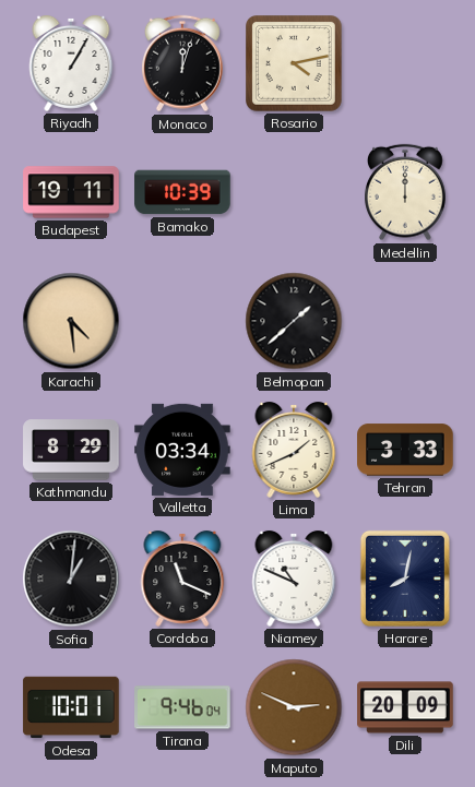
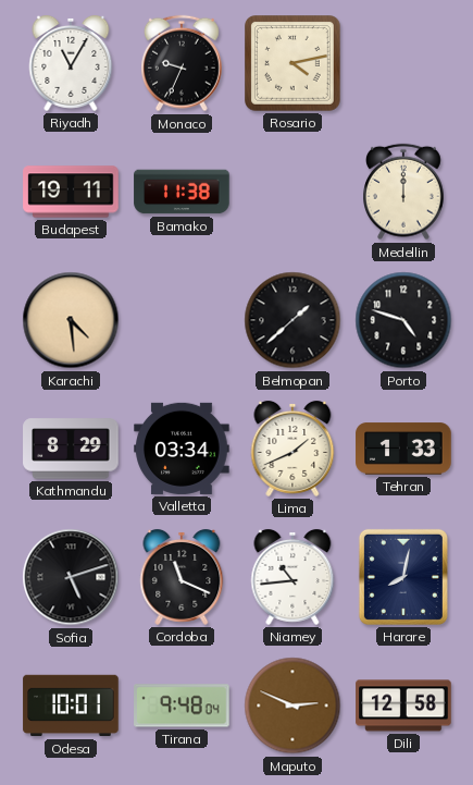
Riyadh: 1:05 -> 11:05 (71, 63)
Monaco: 12:03 -> 9:34 (183, 63)
Bamako: 10:39 -> 11:38 (182, 192)
Porto: none -> 4:48 (403, 320)
Tehran: 3:33 -> 1:33 (403, 449)
Sofia: 1:01 -> 5:12 (71, 577)
Niamey: 10:49 -> 10:44 (292, 577)
Tirana: 9:46 -> 9:48 (182, 706)
Dili: 20:09 -> 12:58 (403, 706)
